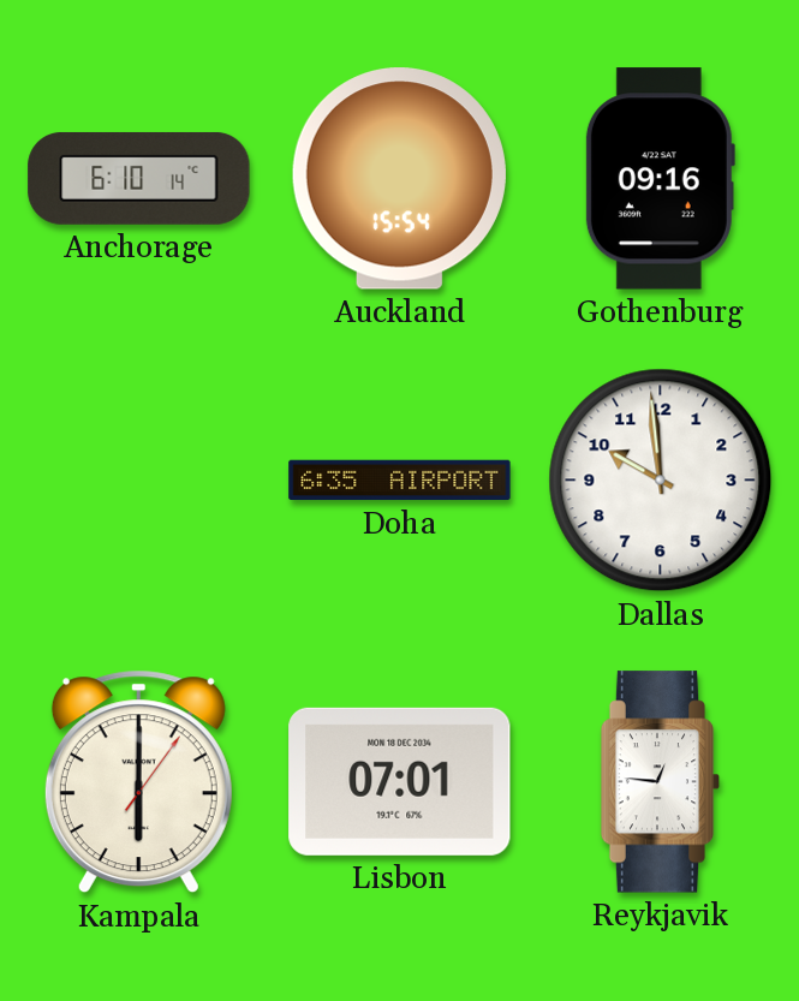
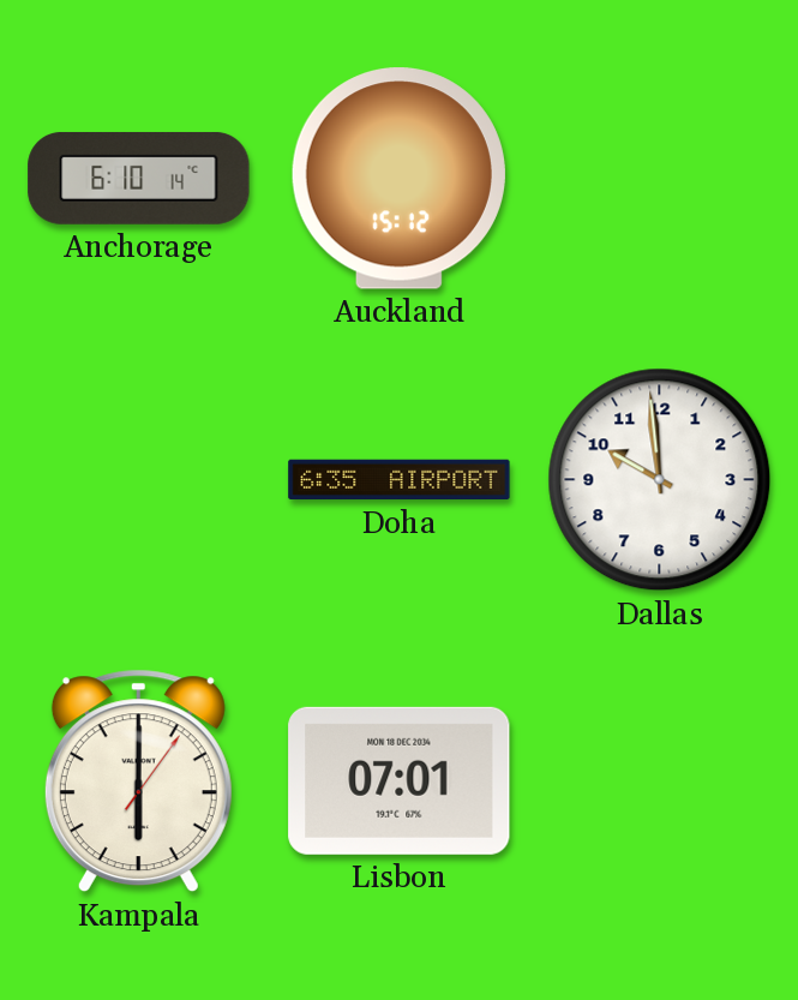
Auckland: 15:54 -> 15:12 (398, 179)
Gothenburg: 09:16 -> none (660, 179)
Reykjavik: 12:46 -> none (661, 782)
